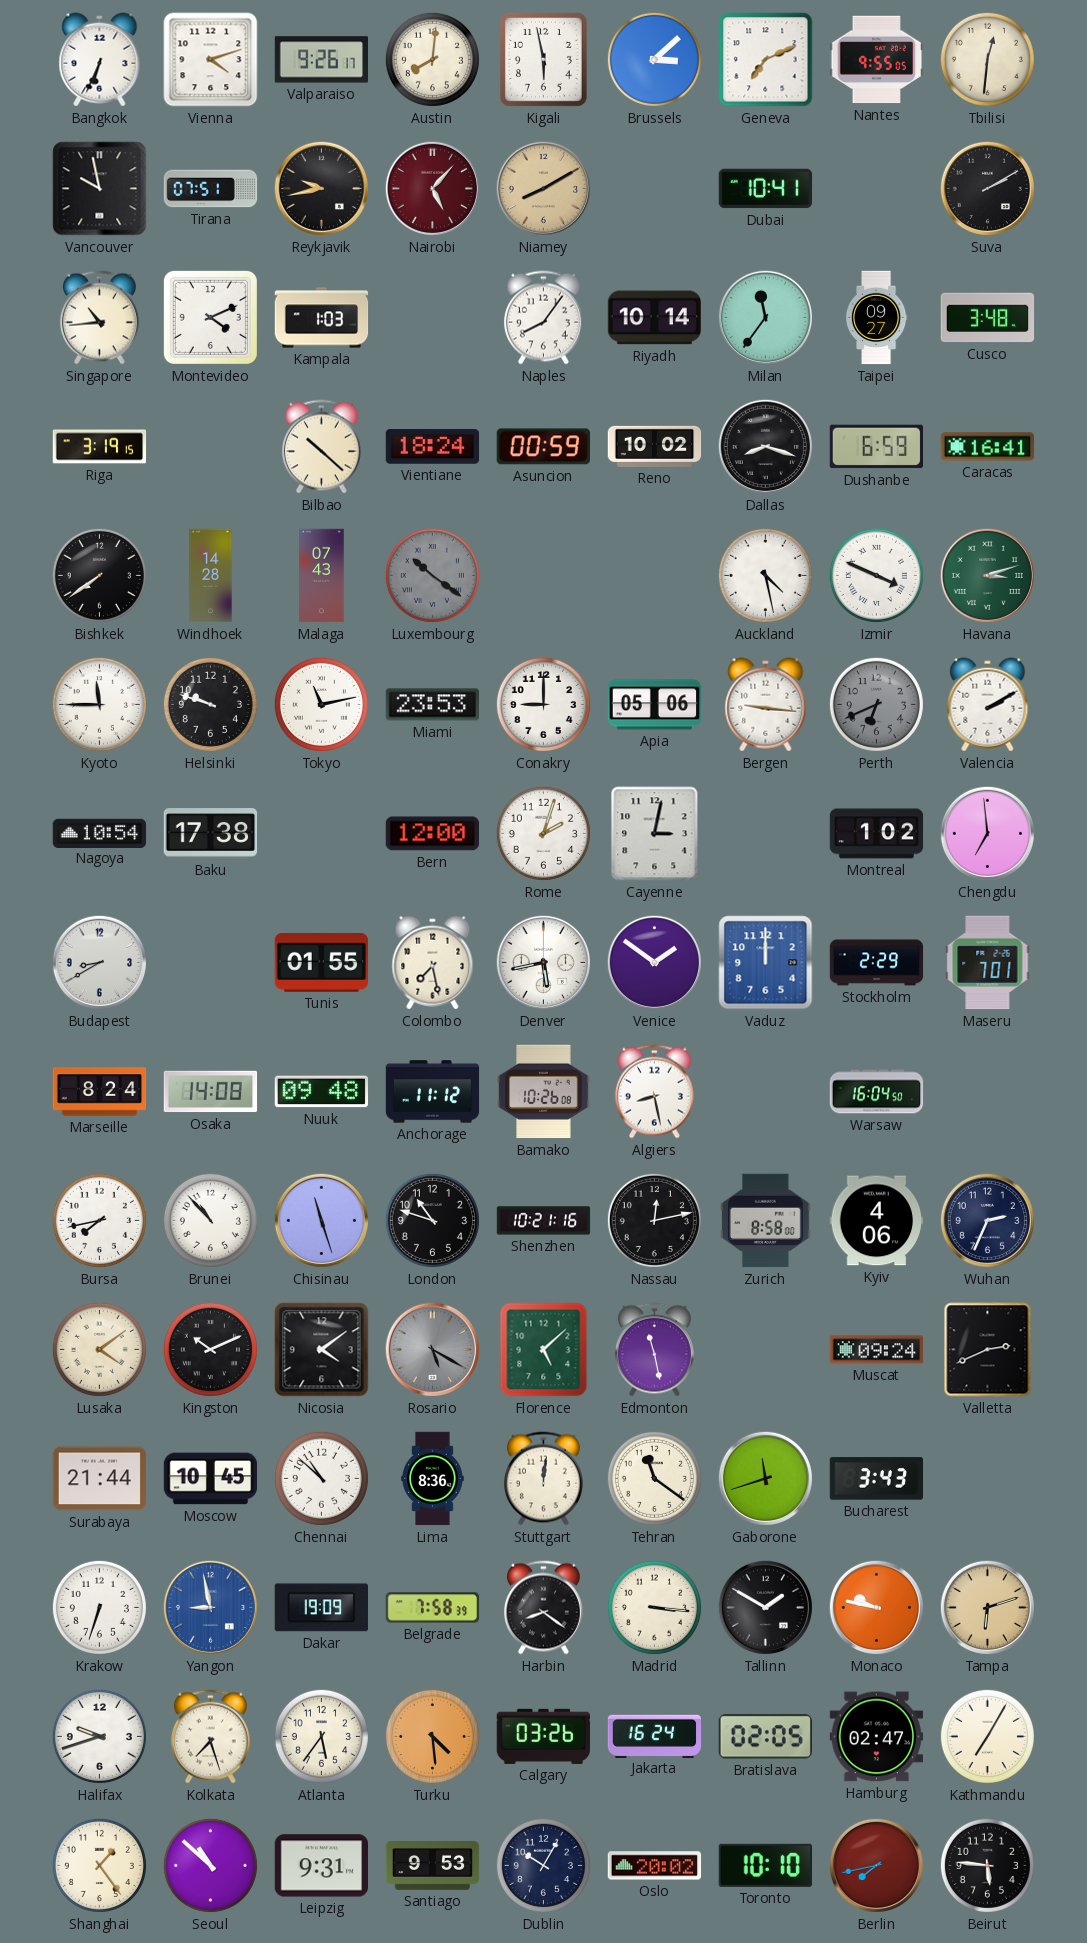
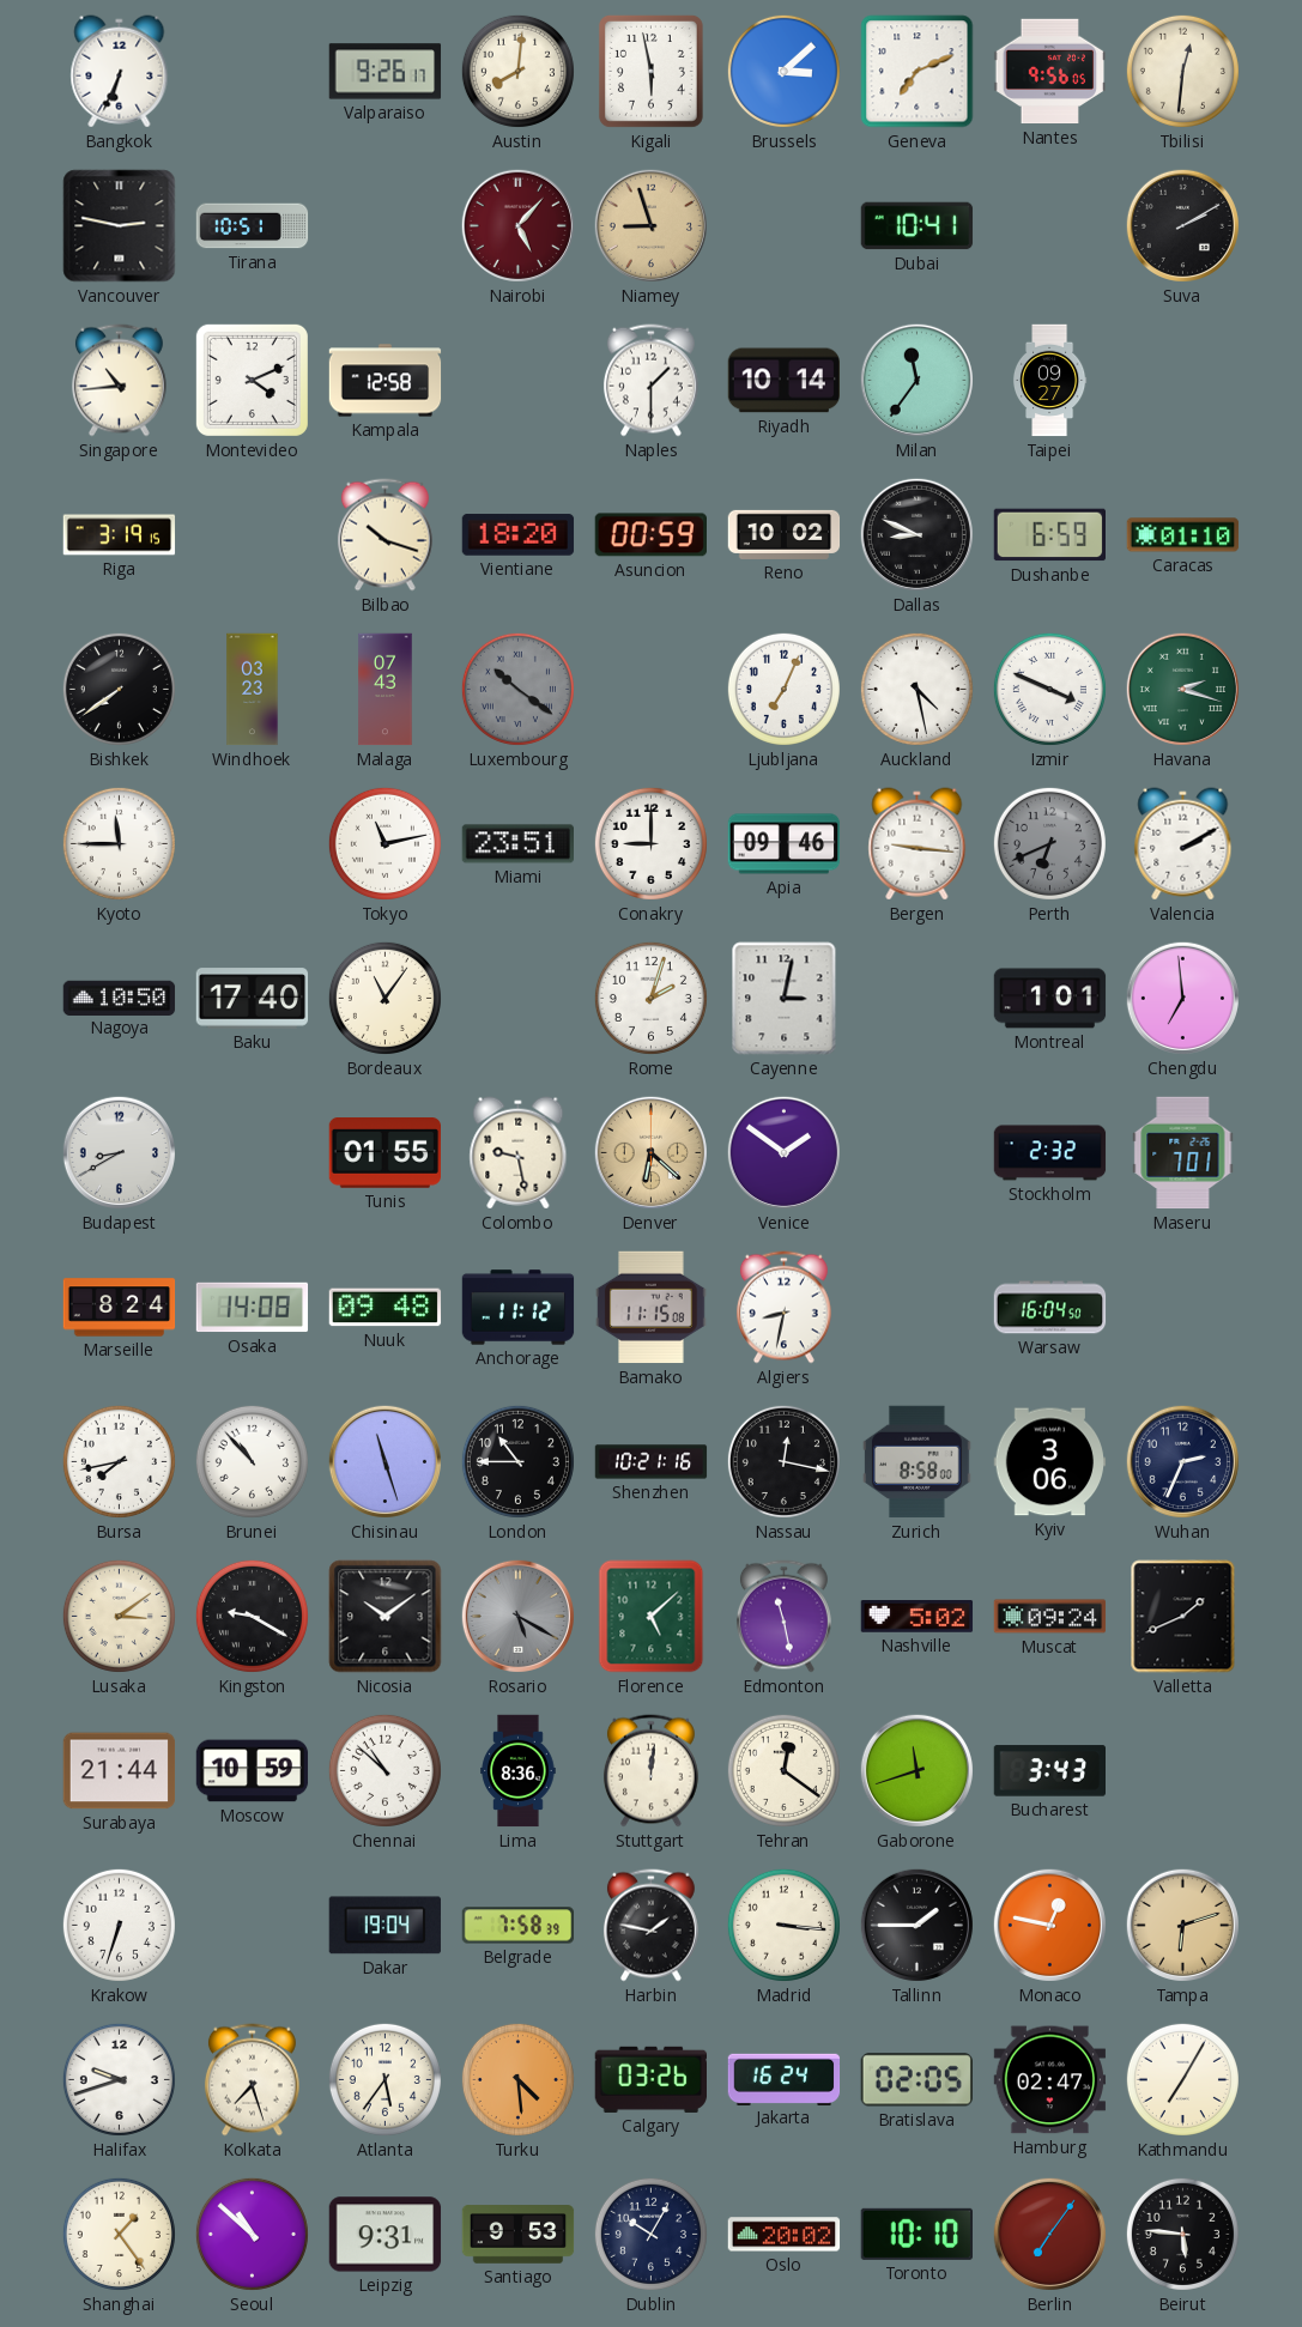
Vienna: 4:12 -> none (211, 60)
Nantes: 9:55 -> 9:56 (1050, 72)
Vancouver: 9:58 -> 2:47 (120, 226)
Tirana: 07:51 -> 10:51 (253, 226)
Reykjavik: 9:43 -> none (321, 188)
Niamey: 8:10 -> 8:57 (650, 225)
Kampala: 1:03 -> 12:58 (386, 381)
Naples: 8:06 -> 1:30 (650, 381)
Cusco: 3:48 -> none (988, 318)
Bilbao: 10:22 -> 10:18 (384, 535)
Vientiane: 18:24 -> 18:20 (519, 535)
Dallas: 8:18 -> 8:49 (916, 534)
Caracas: 16:41 -> 01:10 (1183, 535)
Windhoek: 14:28 -> 03:23 (253, 690)
Ljubljana: none -> 7:04 (783, 689)
Havana: 3:12 -> 2:18 (1182, 689)
Helsinki: 9:48 -> none (210, 704)
Miami: 23:53 -> 23:51 (517, 844)
Apia: 05:06 -> 09:46 (785, 844)
Nagoya: 10:54 -> 10:50 (120, 998)
Baku: 17:38 -> 17:40 (253, 999)
Bordeaux: none -> 11:06 (384, 998)
Bern: 12:00 -> none (432, 834)
Montreal: 1:02 -> 1:01 (1050, 999)
Colombo: 7:28 -> 9:28 (519, 1153)
Denver: 5:43 -> 6:22 (650, 1152)
Denver dial: white -> champagne (650, 1152)
Vaduz: 12:00 -> none (766, 963)
Stockholm: 2:29 -> 2:32 (1050, 1153)
Bamako: 10:26 -> 11:15 (652, 1308)
Algiers: 8:28 -> 8:32 (783, 1308)
London: 10:48 -> 10:45 (517, 1461)
Nassau: 12:13 -> 12:17 (783, 1461)
Kyiv: 4:06 -> 3:06 (1050, 1462)
Lusaka: 4:09 -> 3:09 (119, 1616)
Kingston: 10:11 -> 9:20 (252, 1616)
Nicosia: 4:09 -> 10:09 (386, 1617)
Nashville: none -> 5:02 (918, 1617)
Valletta: 2:41 -> 1:41 (1183, 1617)
Moscow: 10:45 -> 10:59 (253, 1771)
Tehran: 11:21 -> 12:21 (783, 1770)
Yangon: 8:58 -> none (210, 1607)
Dakar: 19:09 -> 19:04 (384, 1926)
Harbin: 8:21 -> 1:47 (650, 1926)
Tallinn: 1:50 -> 1:45 (916, 1925)
Monaco: 9:47 -> 12:47 (1049, 1925)
Berlin: 7:43 -> 7:06 (1049, 2234)
